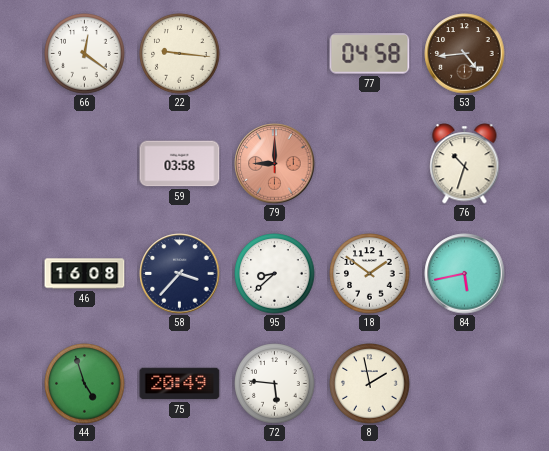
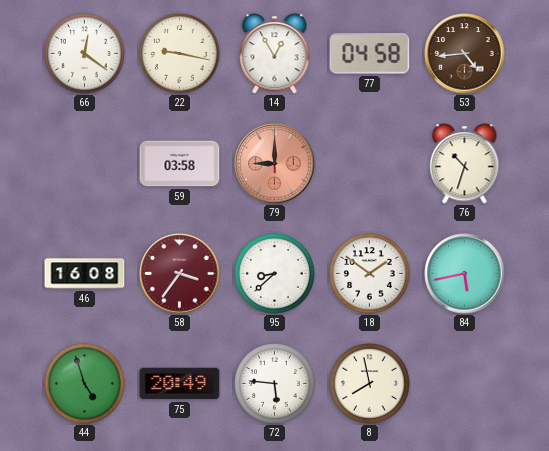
22: 9:16 -> 9:17 (180, 54)
14: none -> 12:55 (275, 54)
58: 3:37 -> 3:36 (180, 274)
58 dial: navy -> burgundy (180, 274)
8: 1:58 -> 7:58 (370, 384)
